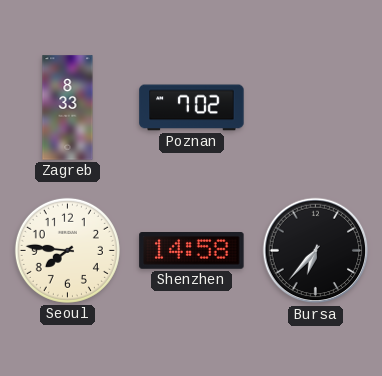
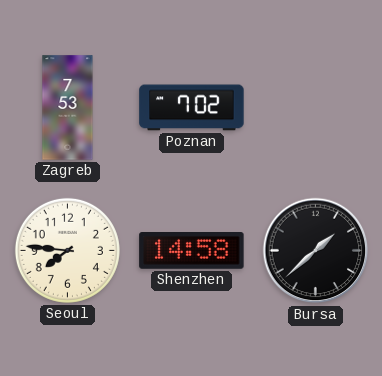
Zagreb: 8:33 -> 7:53 (68, 108)
Bursa: 6:37 -> 1:38 (316, 251)
